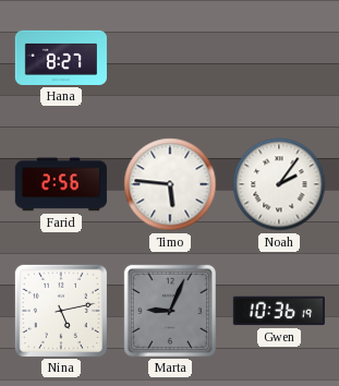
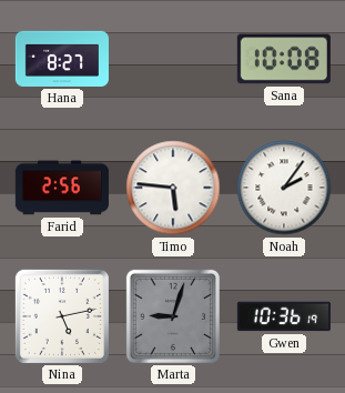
Sana: none -> 10:08 (284, 59)
Marta: 9:04 -> 9:03 (173, 316)
